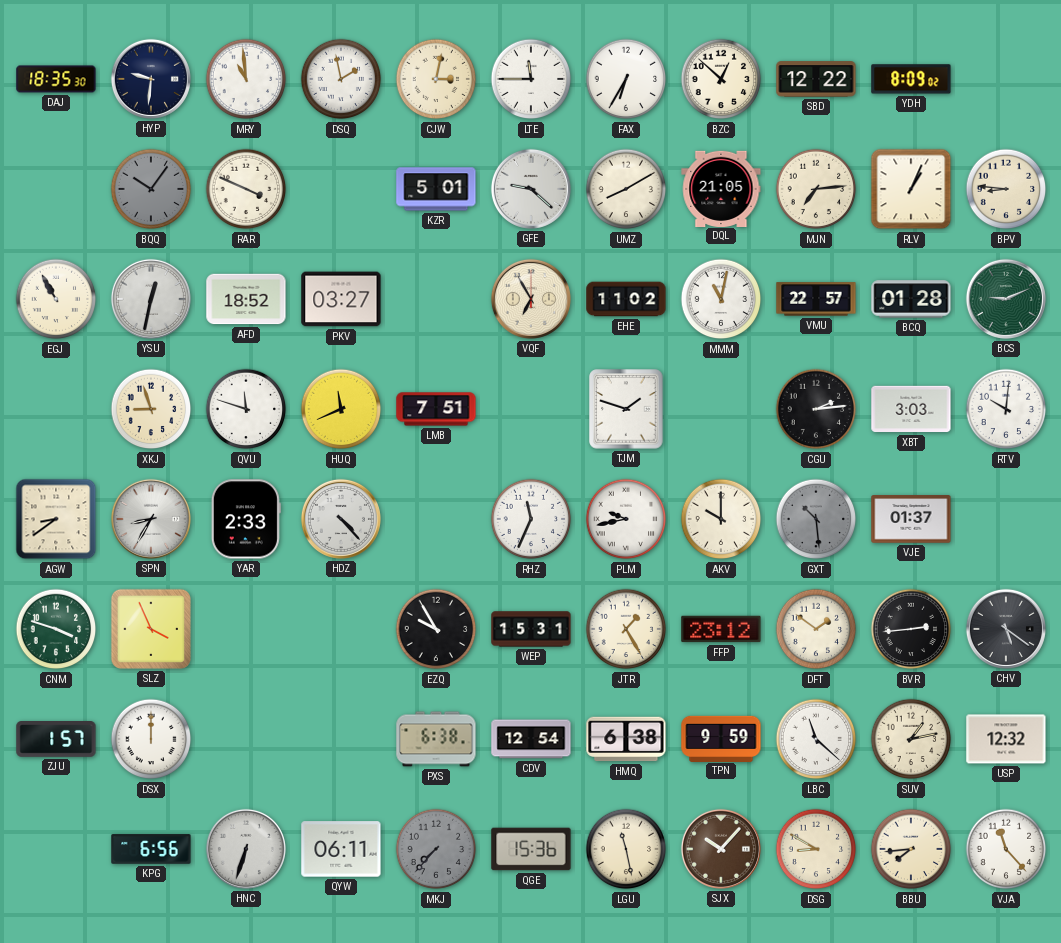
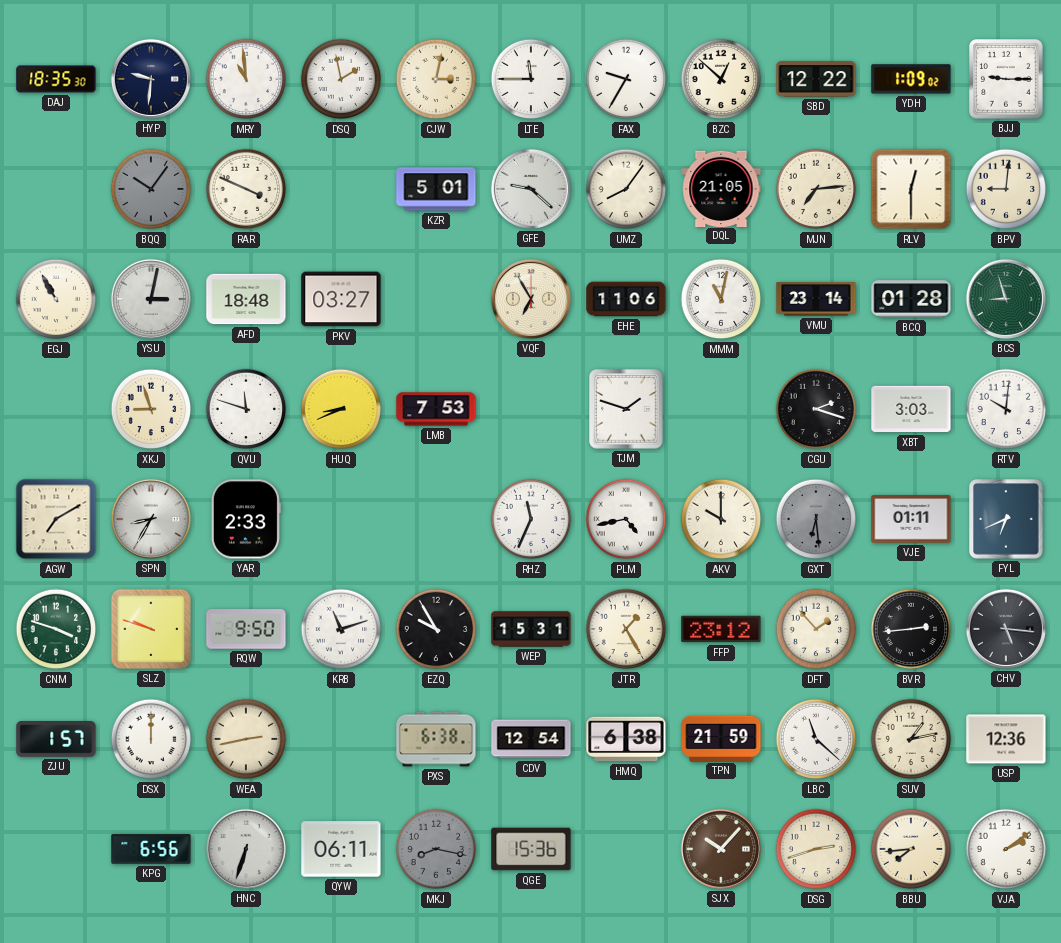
FAX: 6:35 -> 9:35 (626, 79)
YDH: 8:09 -> 1:09 (911, 79)
BJJ: none -> 9:15 (1006, 79)
UMZ: 8:10 -> 8:06 (626, 189)
RLV: 1:04 -> 12:30 (911, 189)
BPV: 8:46 -> 9:01 (1006, 189)
YSU: 12:32 -> 3:02 (151, 299)
AFD: 18:52 -> 18:48 (246, 299)
EHE: 11:02 -> 11:06 (626, 299)
VMU: 22:57 -> 23:14 (816, 299)
BCS: 9:11 -> 8:57 (1006, 299)
HUQ: 11:41 -> 8:41 (341, 409)
LMB: 7:51 -> 7:53 (436, 409)
CGU: 2:14 -> 2:18 (816, 409)
AGW: 8:39 -> 7:10 (56, 519)
HDZ: 4:23 -> none (341, 519)
PLM: 9:43 -> 4:43 (626, 519)
GXT: 10:29 -> 6:29 (816, 519)
VJE: 01:37 -> 01:11 (911, 519)
FYL: none -> 6:41 (1006, 519)
SLZ: 3:56 -> 9:48 (151, 629)
RQW: none -> 9:50 (246, 629)
KRB: none -> 11:12 (341, 629)
DFT: 1:51 -> 1:53 (816, 629)
CHV: 5:21 -> 5:16 (1006, 629)
WEA: none -> 2:43 (246, 739)
TPN: 9:59 -> 21:59 (721, 738)
USP: 12:32 -> 12:36 (1006, 739)
MKJ: 7:37 -> 8:17 (436, 849)
LGU: 11:28 -> none (626, 849)
DSG: 8:50 -> 2:42 (816, 849)
VJA: 11:23 -> 2:09 (1006, 849)
